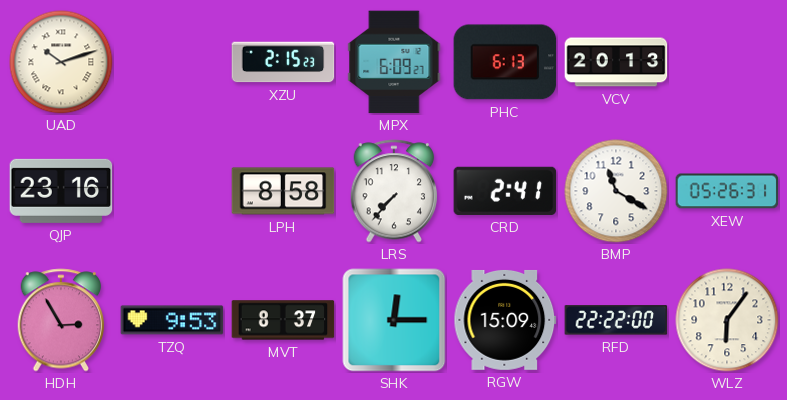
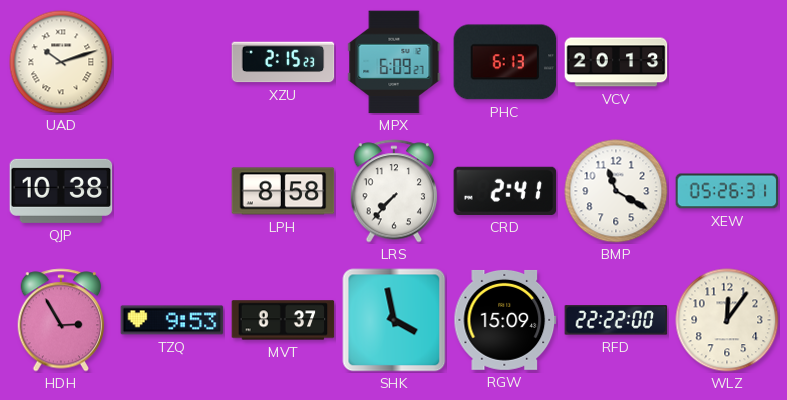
QJP: 23:16 -> 10:38 (61, 191)
SHK: 12:15 -> 3:58 (394, 320)
WLZ: 6:06 -> 12:06 (727, 320)
